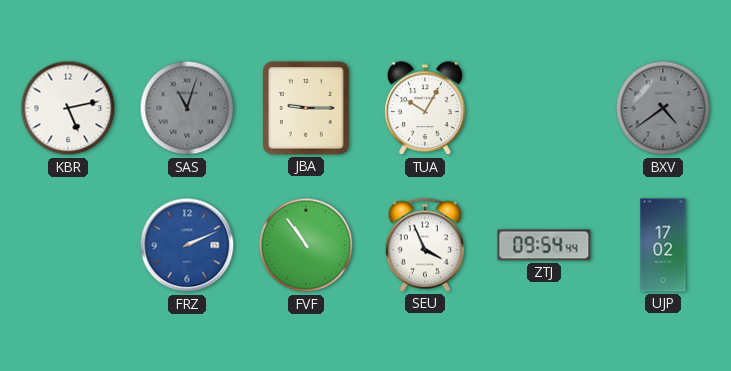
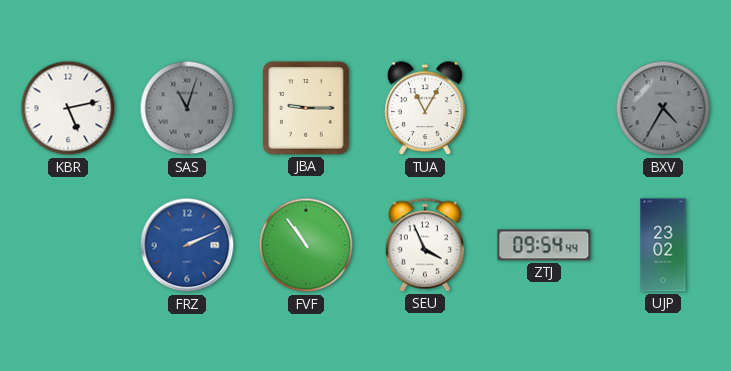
TUA: 10:05 -> 11:05 (425, 109)
BXV: 4:39 -> 4:35 (663, 108)
UJP: 17:02 -> 23:02 (663, 245)
